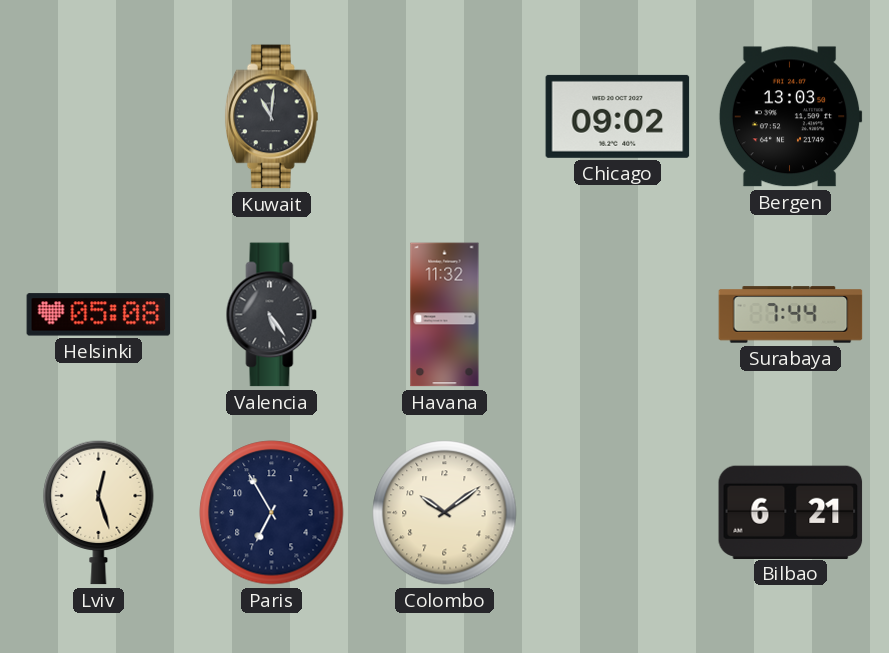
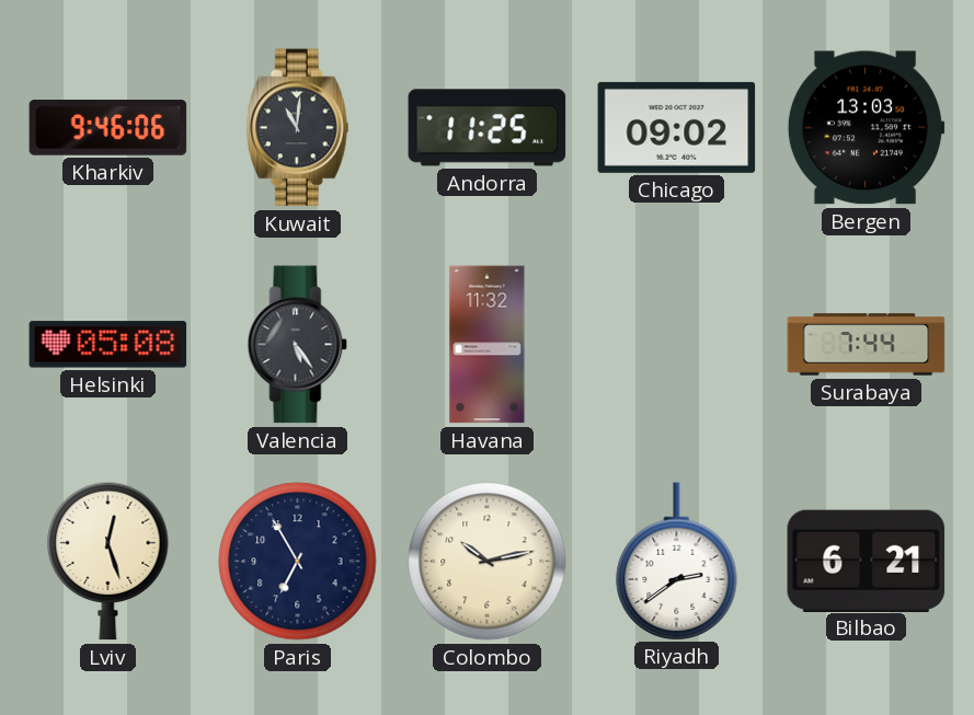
Kharkiv: none -> 9:46 (108, 128)
Andorra: none -> 11:25 (488, 128)
Colombo: 10:09 -> 10:13 (488, 562)
Riyadh: none -> 2:39 (677, 561)
